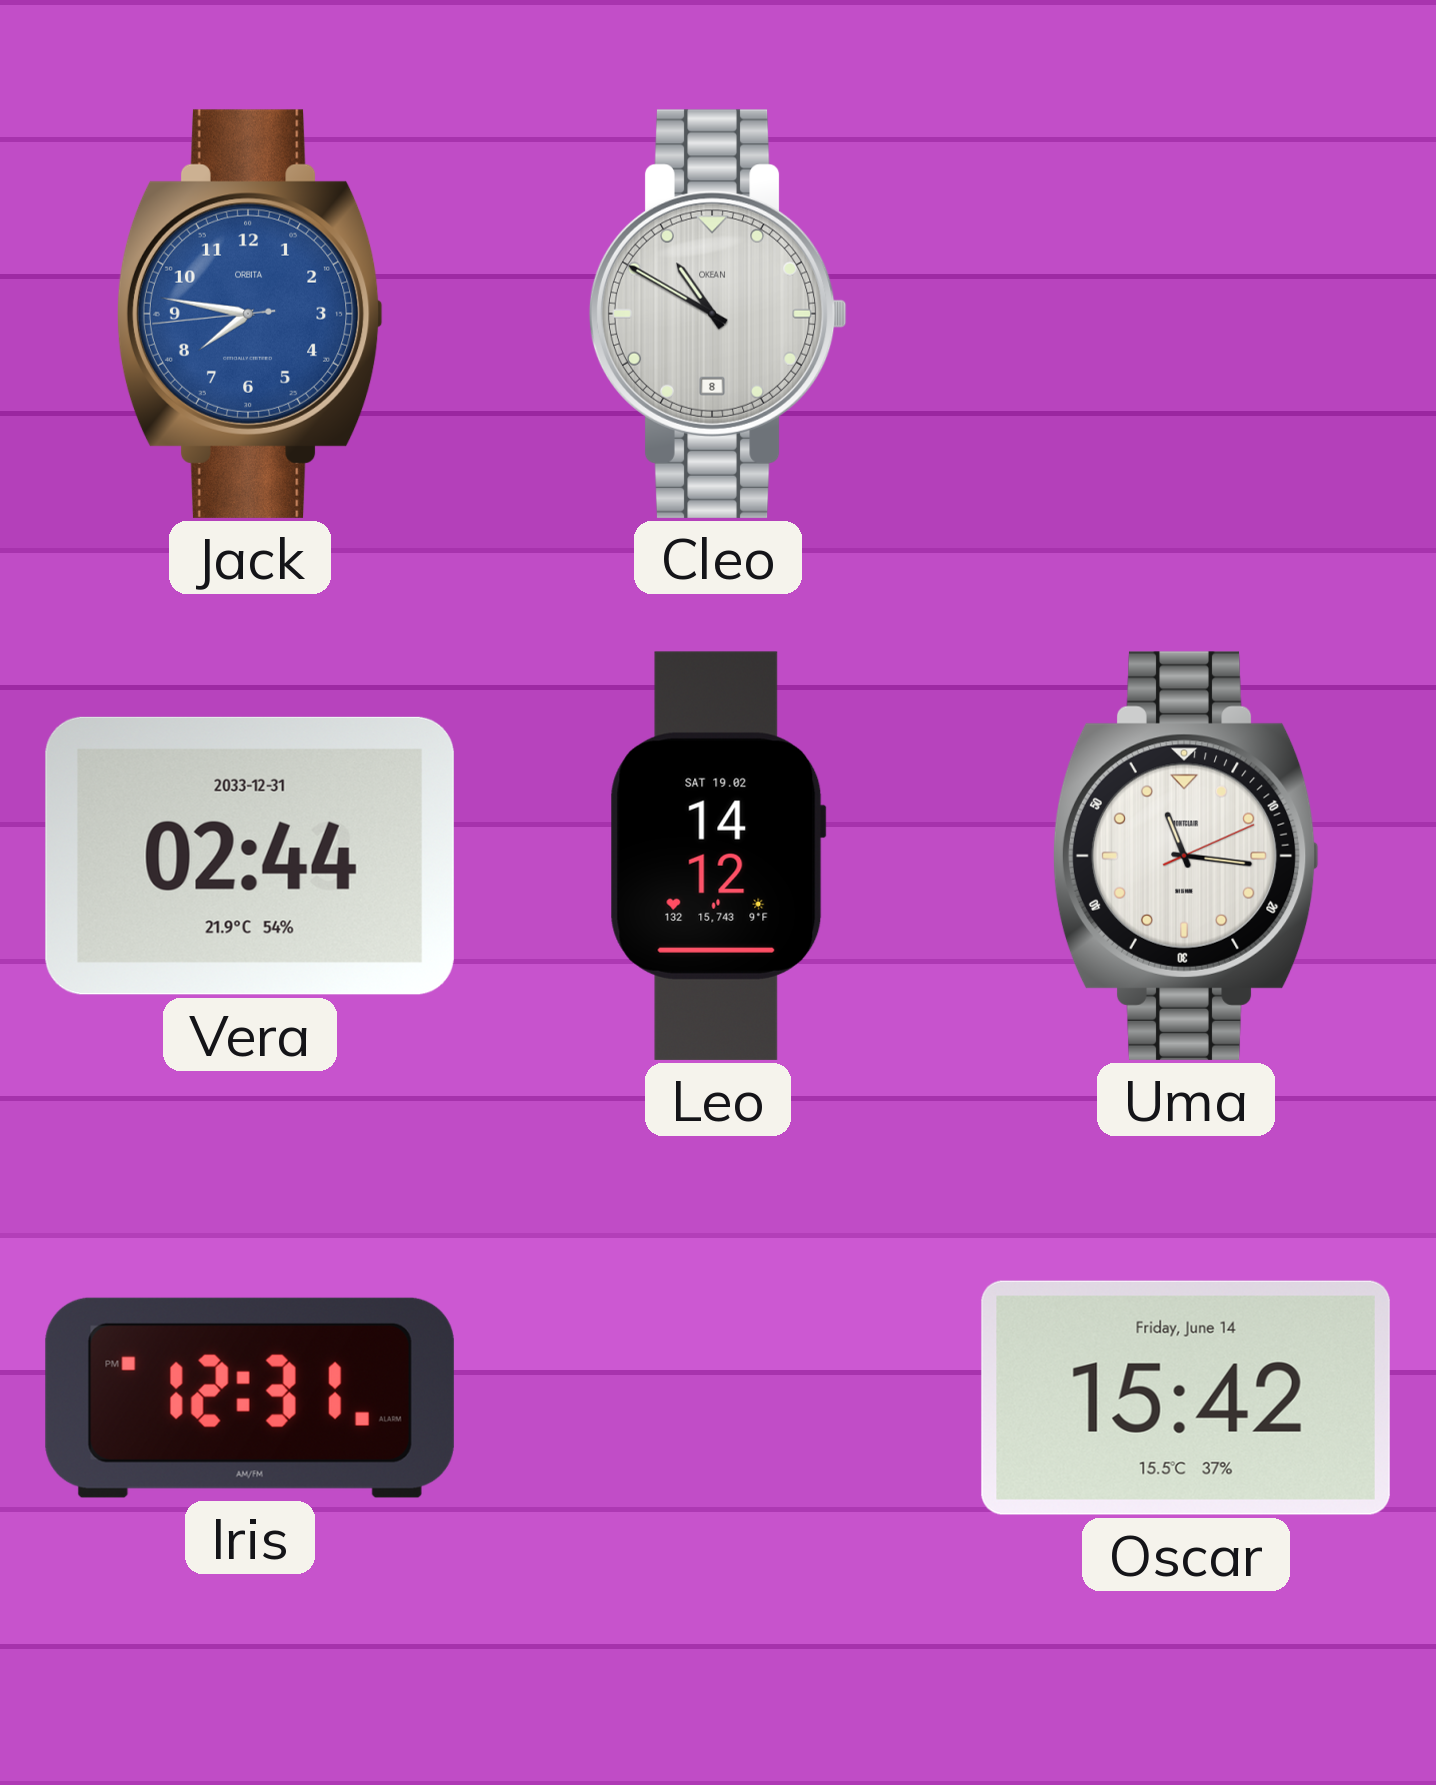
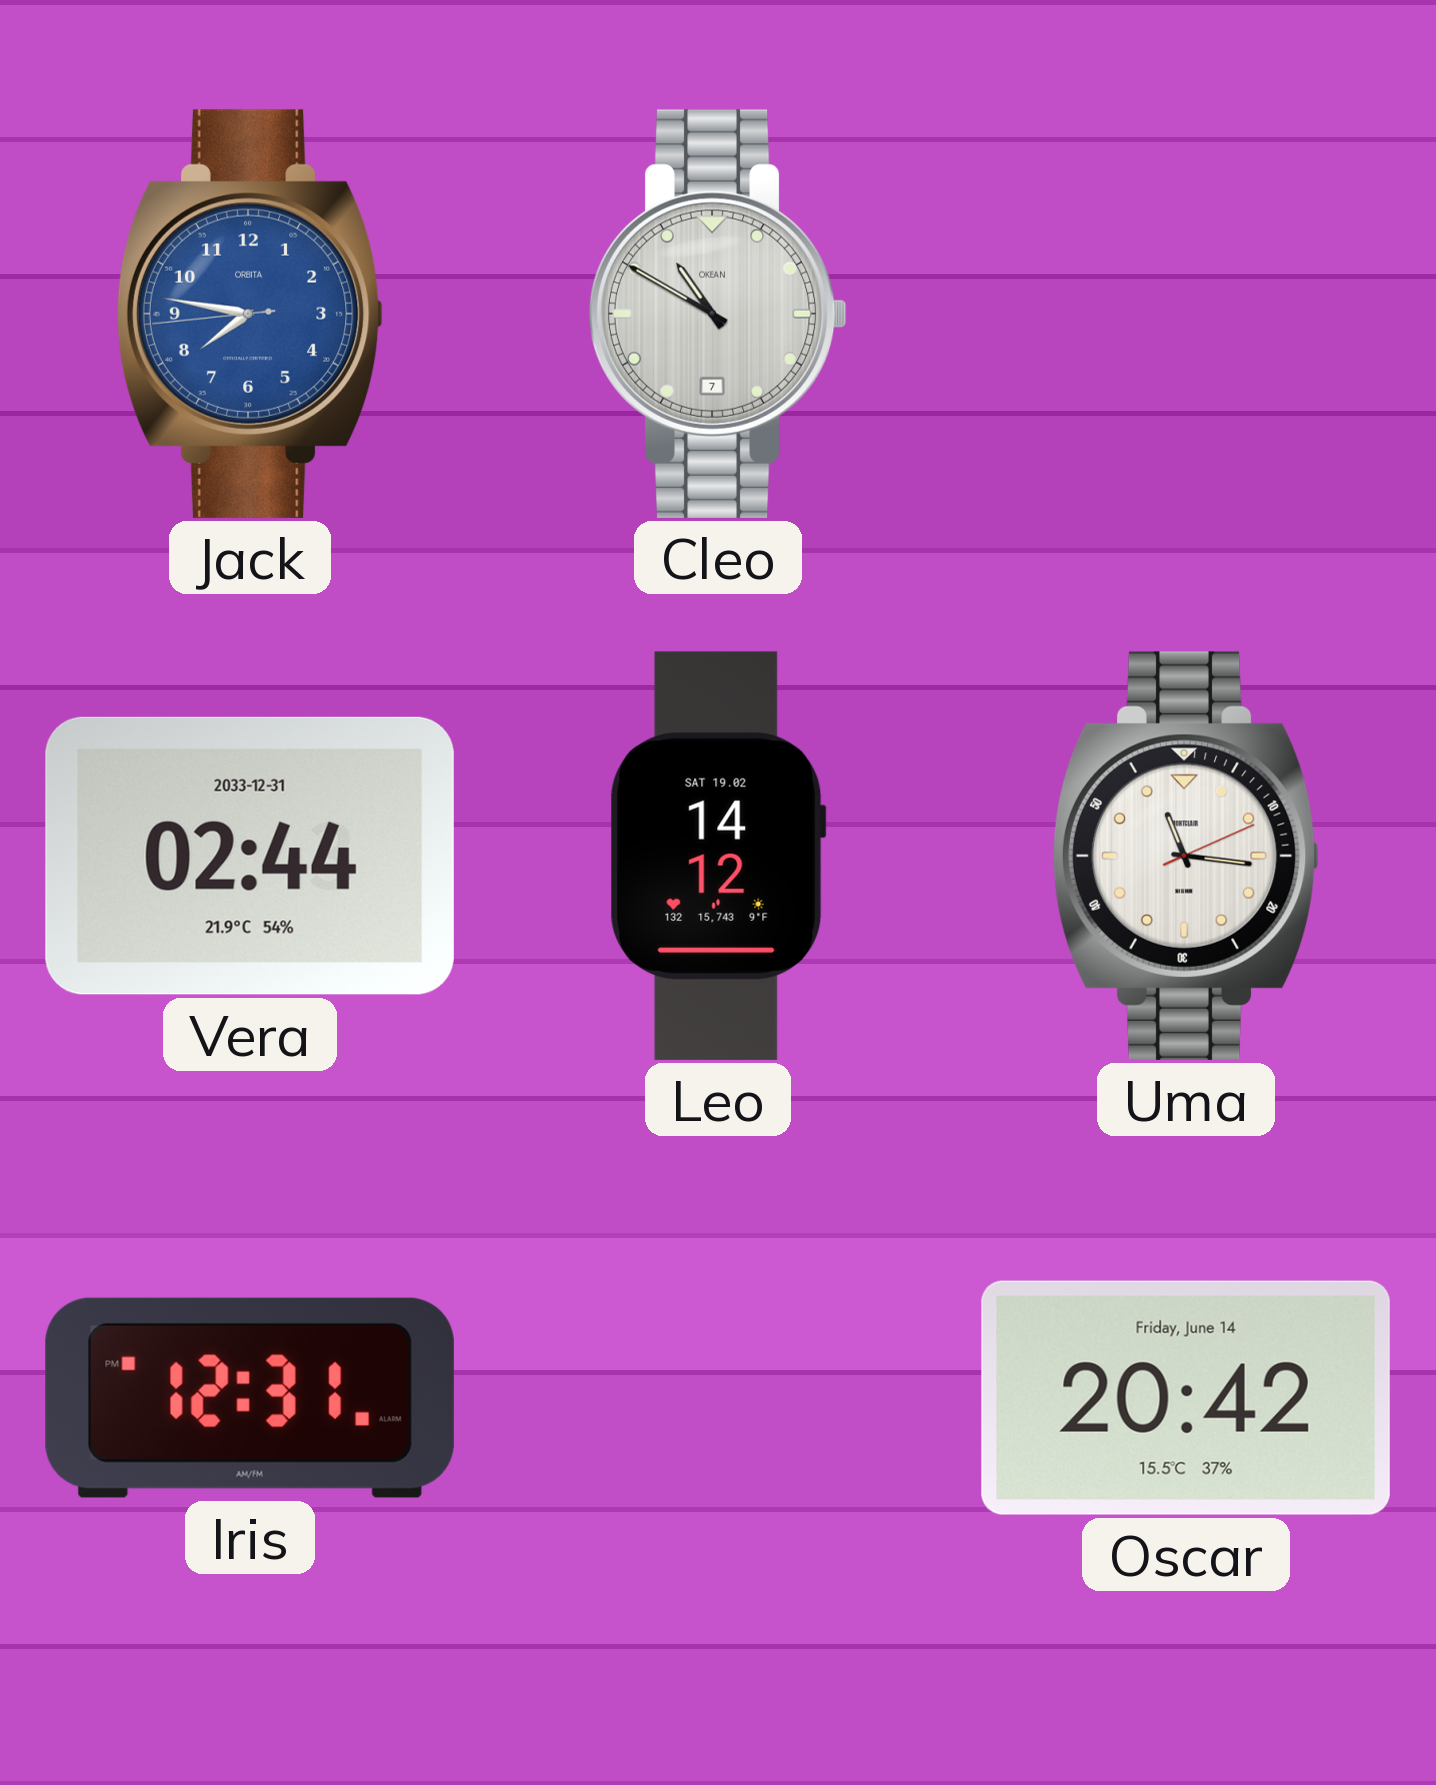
Cleo date: 8 -> 7 (718, 314)
Oscar: 15:42 -> 20:42 (1186, 1398)
